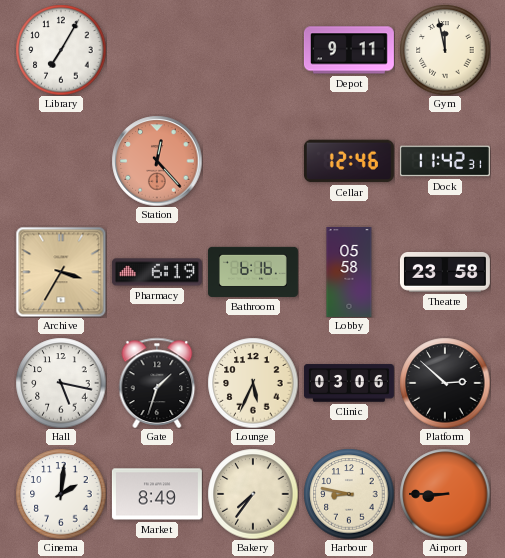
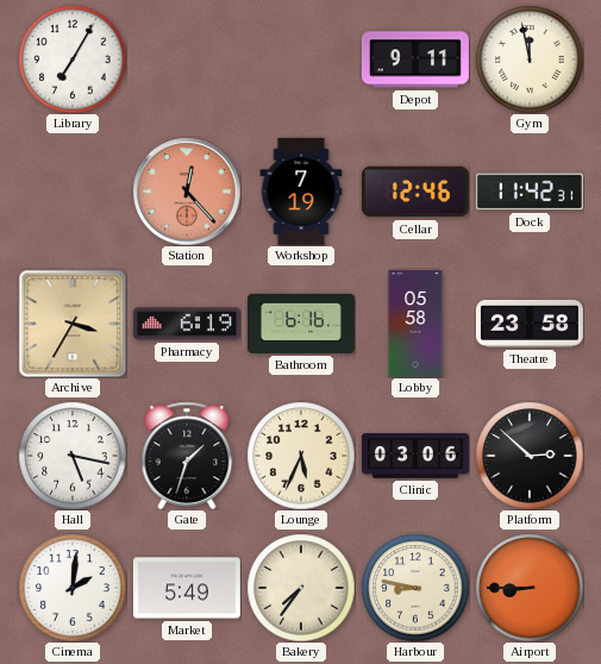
Workshop: none -> 7:19 (301, 192)
Market: 8:49 -> 5:49 (187, 588)
